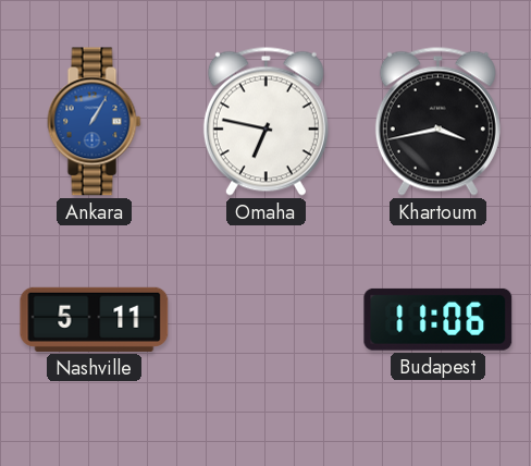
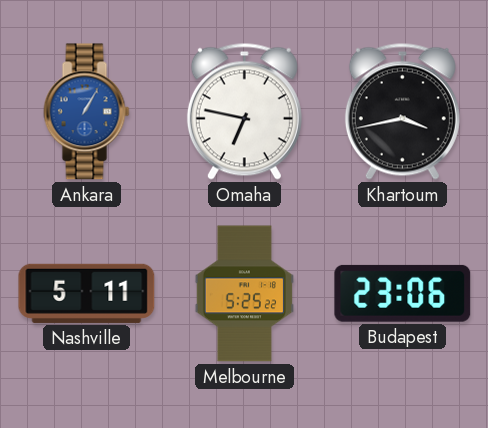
Melbourne: none -> 5:25 (244, 294)
Budapest: 11:06 -> 23:06 (403, 293)
